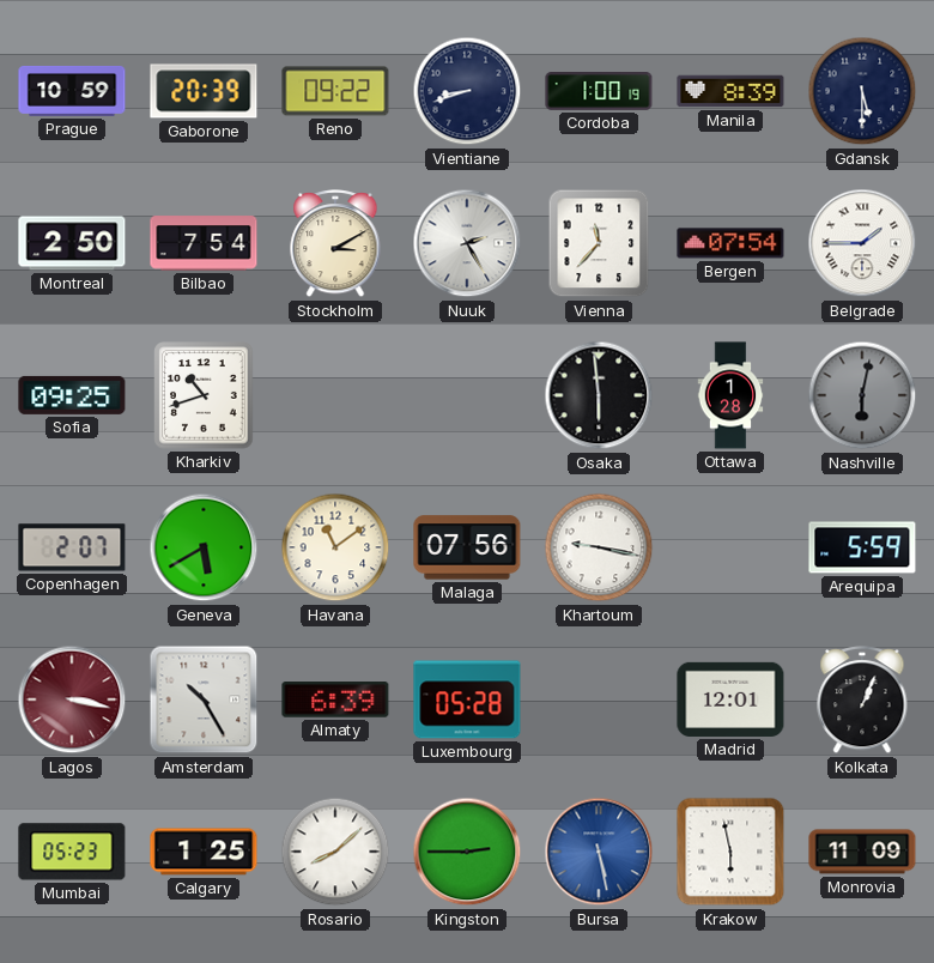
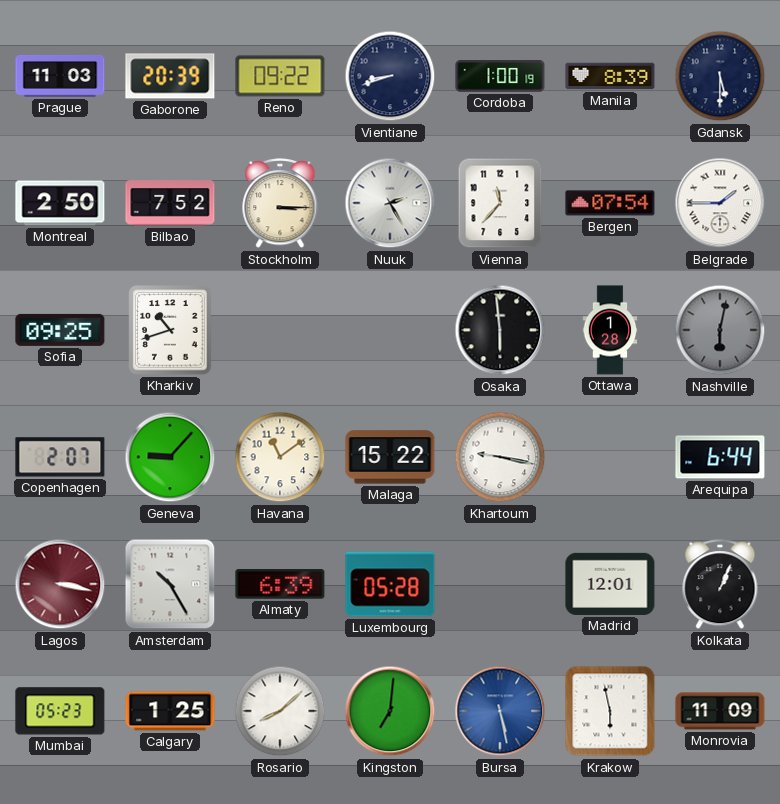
Prague: 10:59 -> 11:03 (60, 76)
Bilbao: 7:54 -> 7:52 (170, 203)
Stockholm: 3:10 -> 3:15 (280, 204)
Geneva: 5:40 -> 9:07 (170, 457)
Malaga: 07:56 -> 15:22 (390, 457)
Arequipa: 5:59 -> 6:44 (720, 457)
Kingston: 2:45 -> 7:01 (390, 711)
